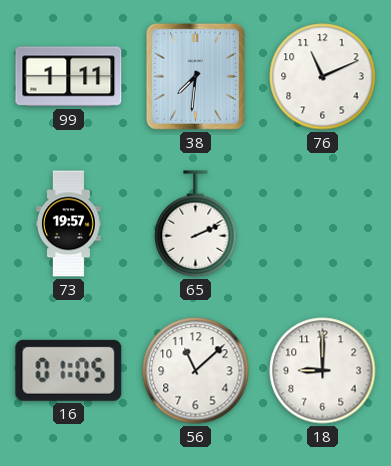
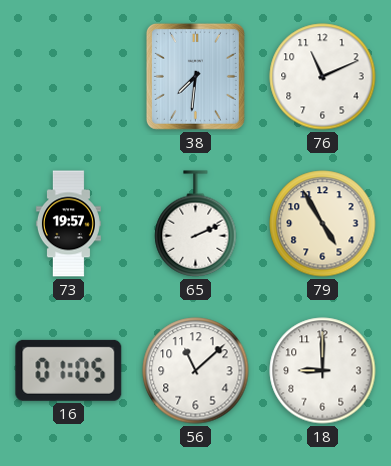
99: 1:11 -> none (69, 77)
79: none -> 4:55 (323, 224)
